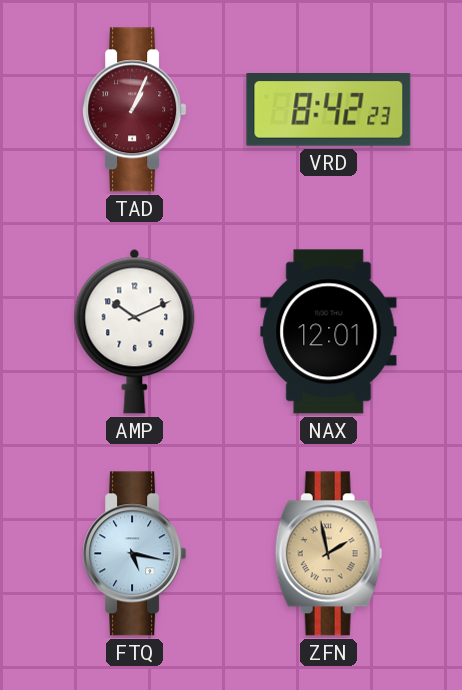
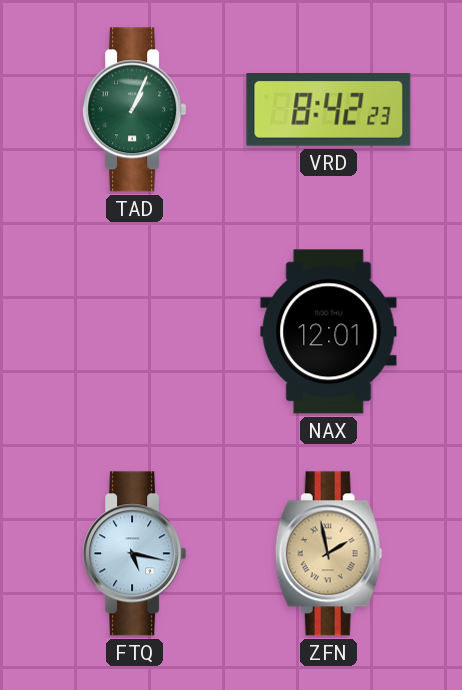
TAD dial: burgundy -> green (135, 110)
AMP: 10:11 -> none (135, 331)
